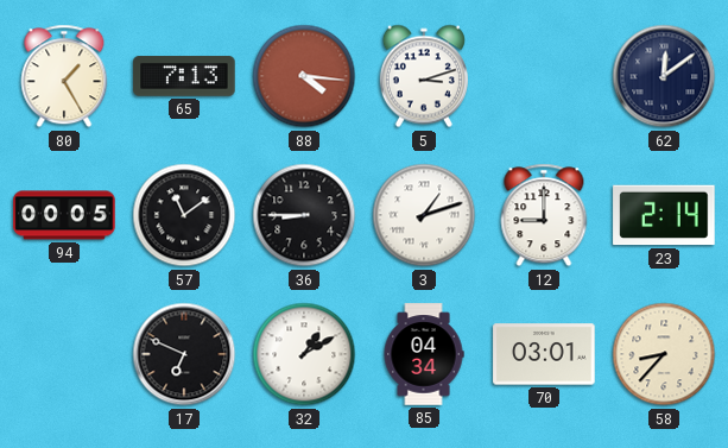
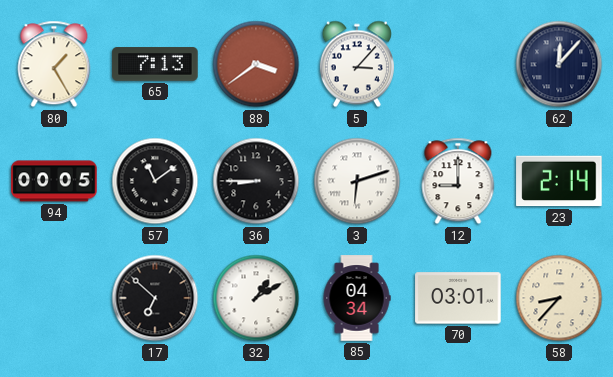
88: 4:16 -> 3:39 (256, 64)
5: 3:12 -> 3:07 (357, 64)
62: 12:09 -> 12:07 (559, 64)
3: 1:12 -> 6:12 (357, 181)
17: 6:49 -> 6:52 (155, 298)
